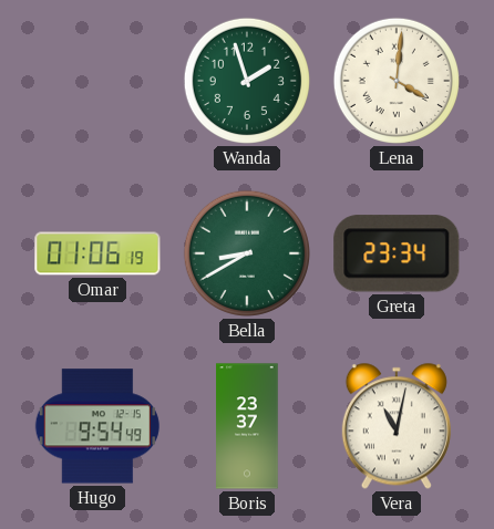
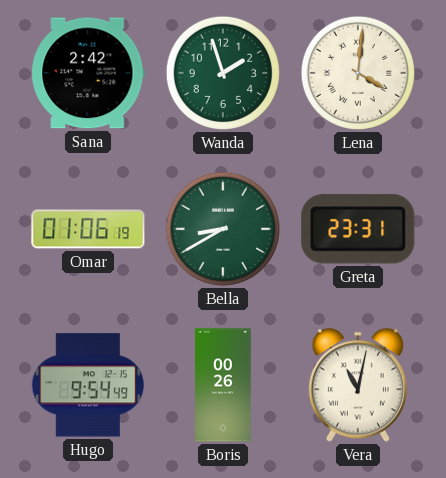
Sana: none -> 2:42 (88, 73)
Greta: 23:34 -> 23:31 (358, 229)
Boris: 23:37 -> 00:26 (223, 385)
